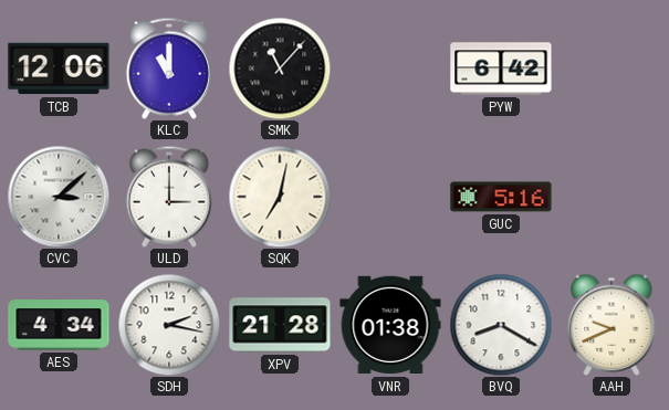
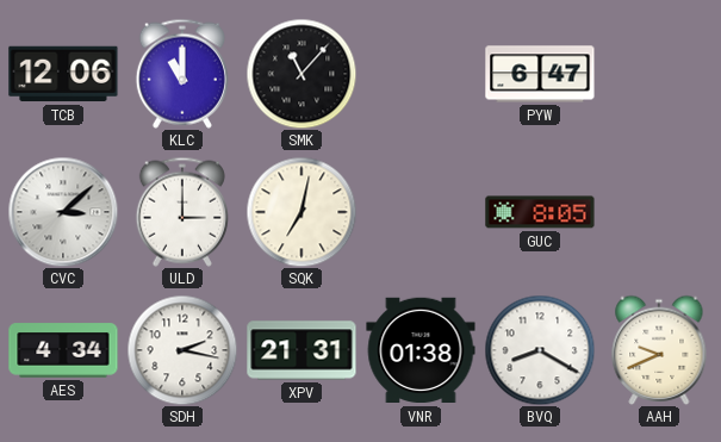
PYW: 6:42 -> 6:47 (540, 74)
GUC: 5:16 -> 8:05 (540, 212)
XPV: 21:28 -> 21:31 (302, 350)
